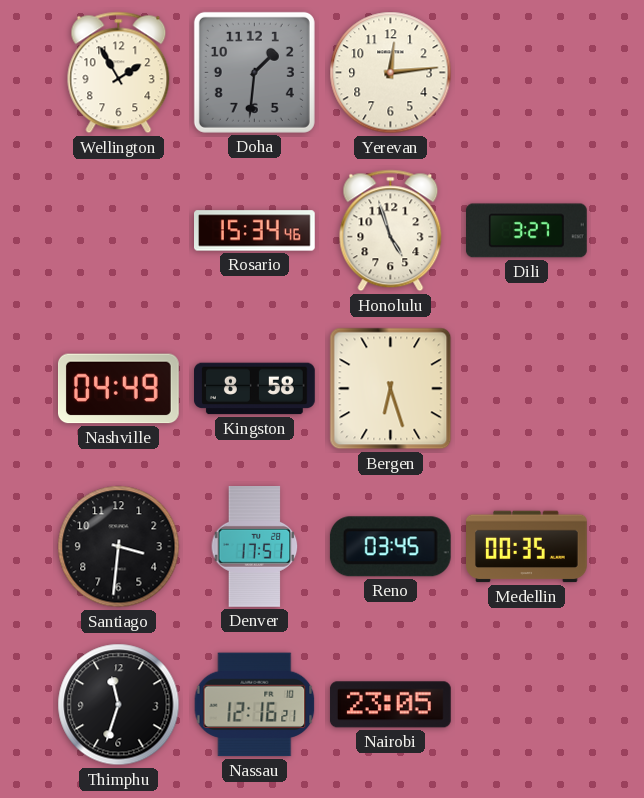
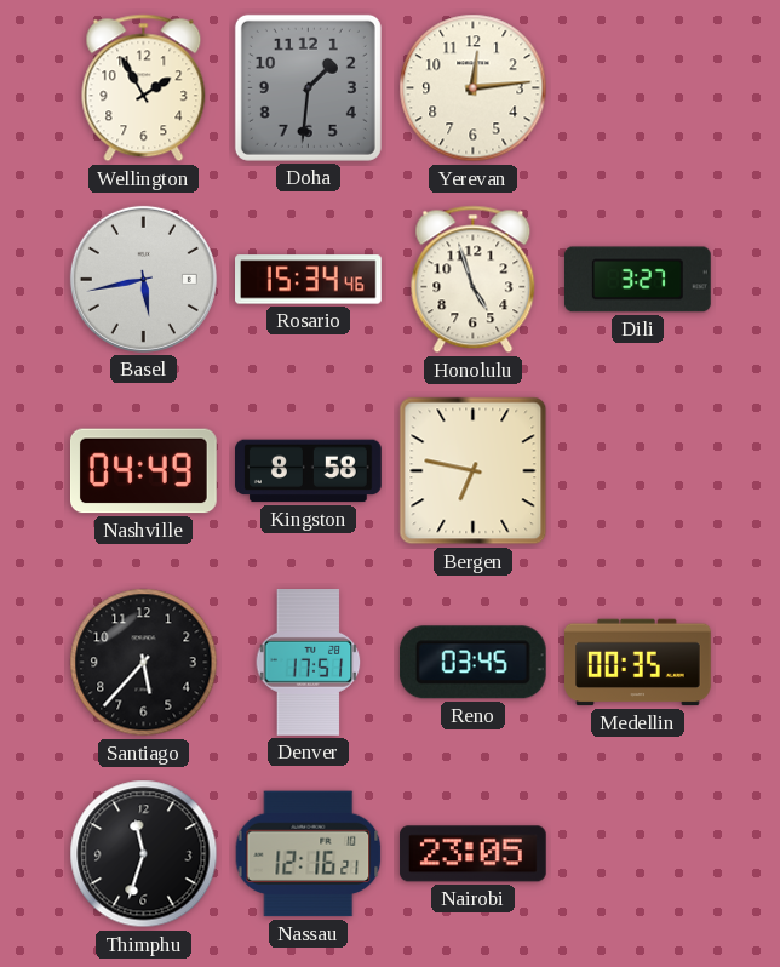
Basel: none -> 5:43 (143, 279)
Bergen: 6:27 -> 6:47 (474, 471)
Santiago: 3:31 -> 5:37 (144, 663)
